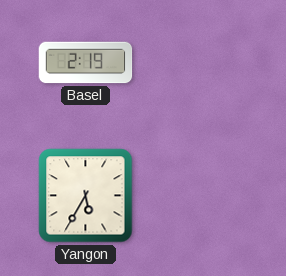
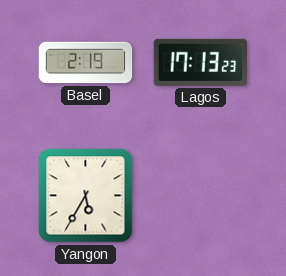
Lagos: none -> 17:13 (201, 62)
